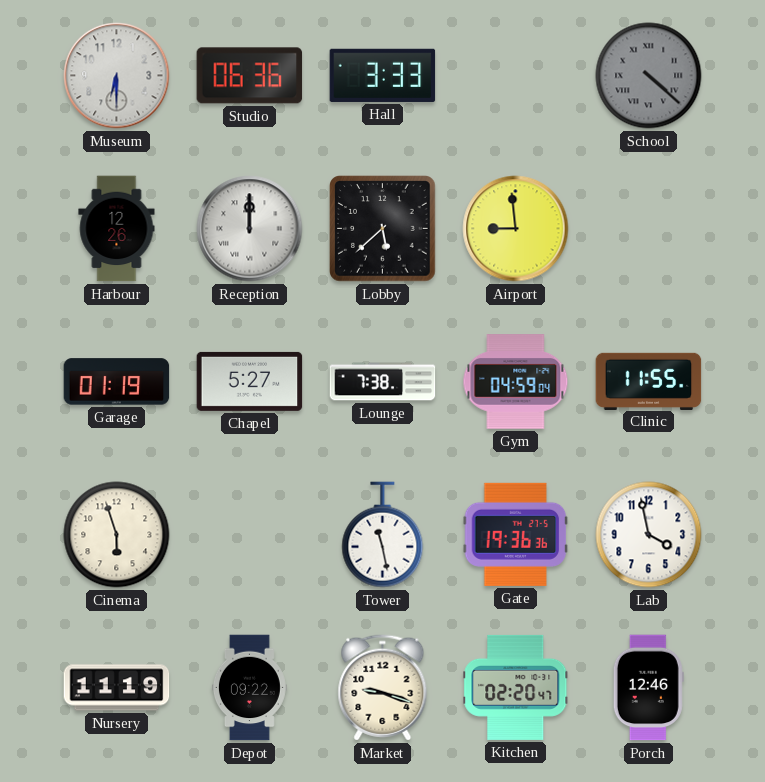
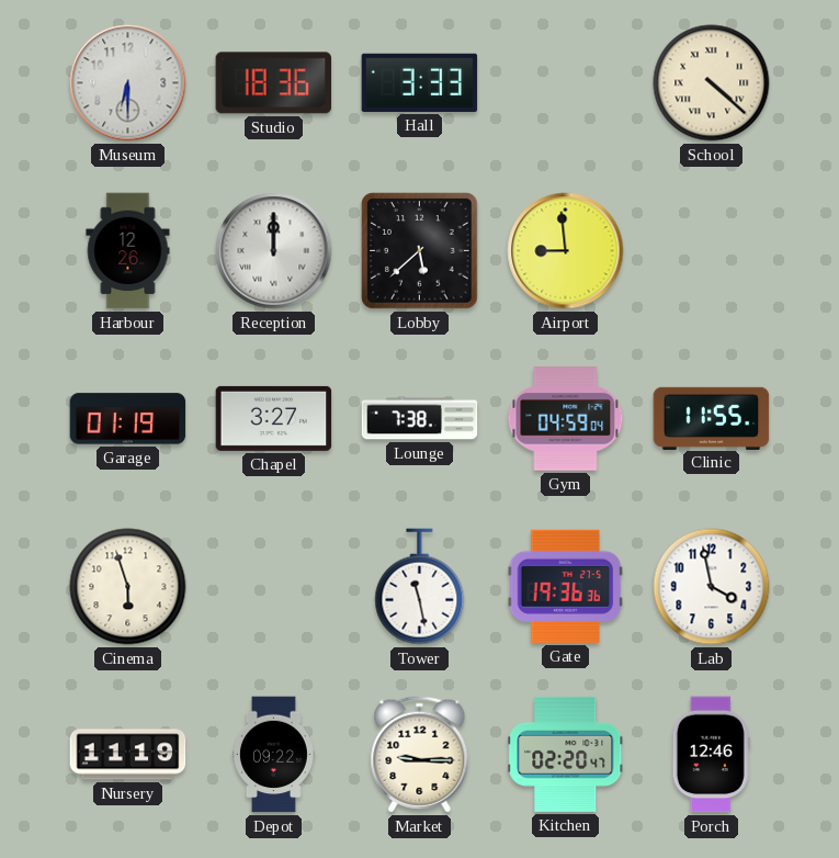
Studio: 06:36 -> 18:36 (274, 83)
School dial: grey -> cream (712, 83)
Chapel: 5:27 -> 3:27 (274, 418)
Market: 9:18 -> 9:15 (420, 755)
